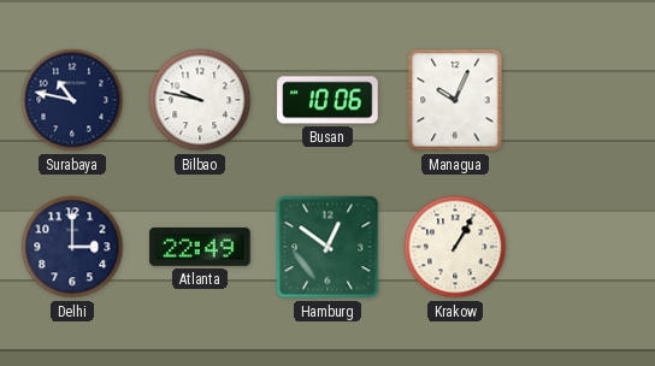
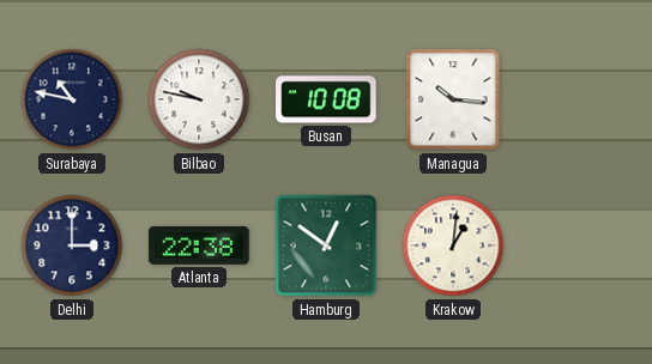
Busan: 10:06 -> 10:08 (326, 99)
Managua: 10:04 -> 10:16 (453, 99)
Atlanta: 22:49 -> 22:38 (199, 245)
Krakow: 1:05 -> 1:01 (453, 245)
